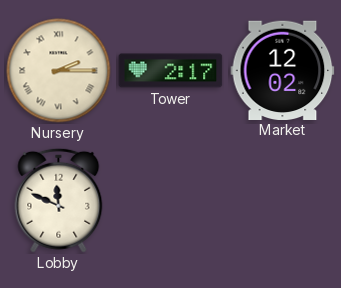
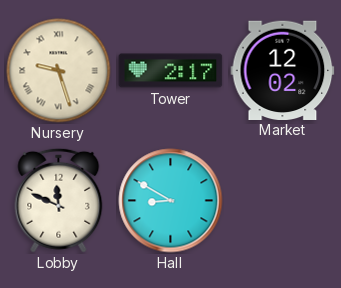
Nursery: 2:15 -> 9:27 (59, 71)
Hall: none -> 8:50 (171, 201)
